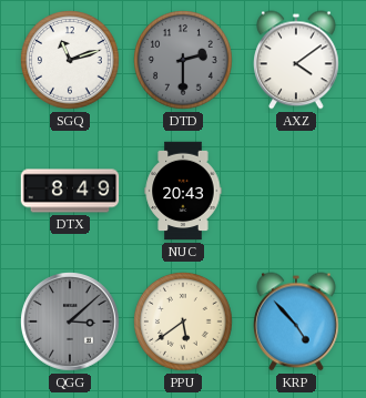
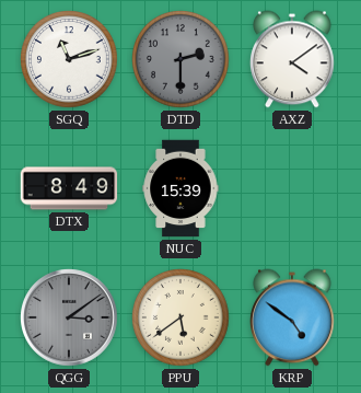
NUC: 20:43 -> 15:39 (180, 188)
QGG: 3:08 -> 3:09 (70, 319)
KRP: 4:53 -> 4:51 (293, 317)
